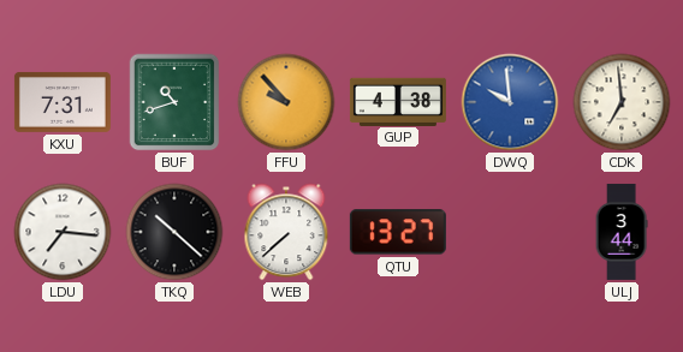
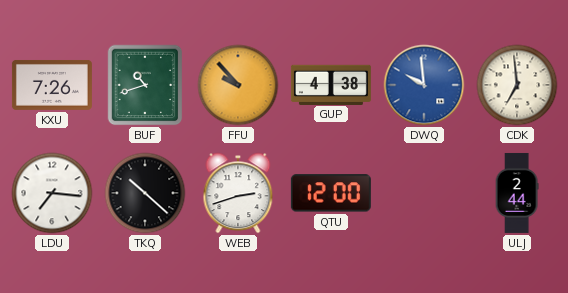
KXU: 7:31 -> 7:26 (52, 85)
WEB: 7:38 -> 2:42 (238, 193)
QTU: 13:27 -> 12:00 (331, 193)
ULJ: 3:44 -> 2:44 (517, 193)
